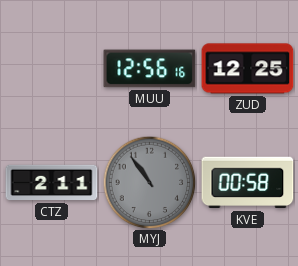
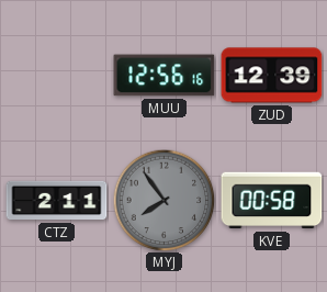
ZUD: 12:25 -> 12:39 (272, 76)
MYJ: 10:54 -> 7:54 (163, 200)
